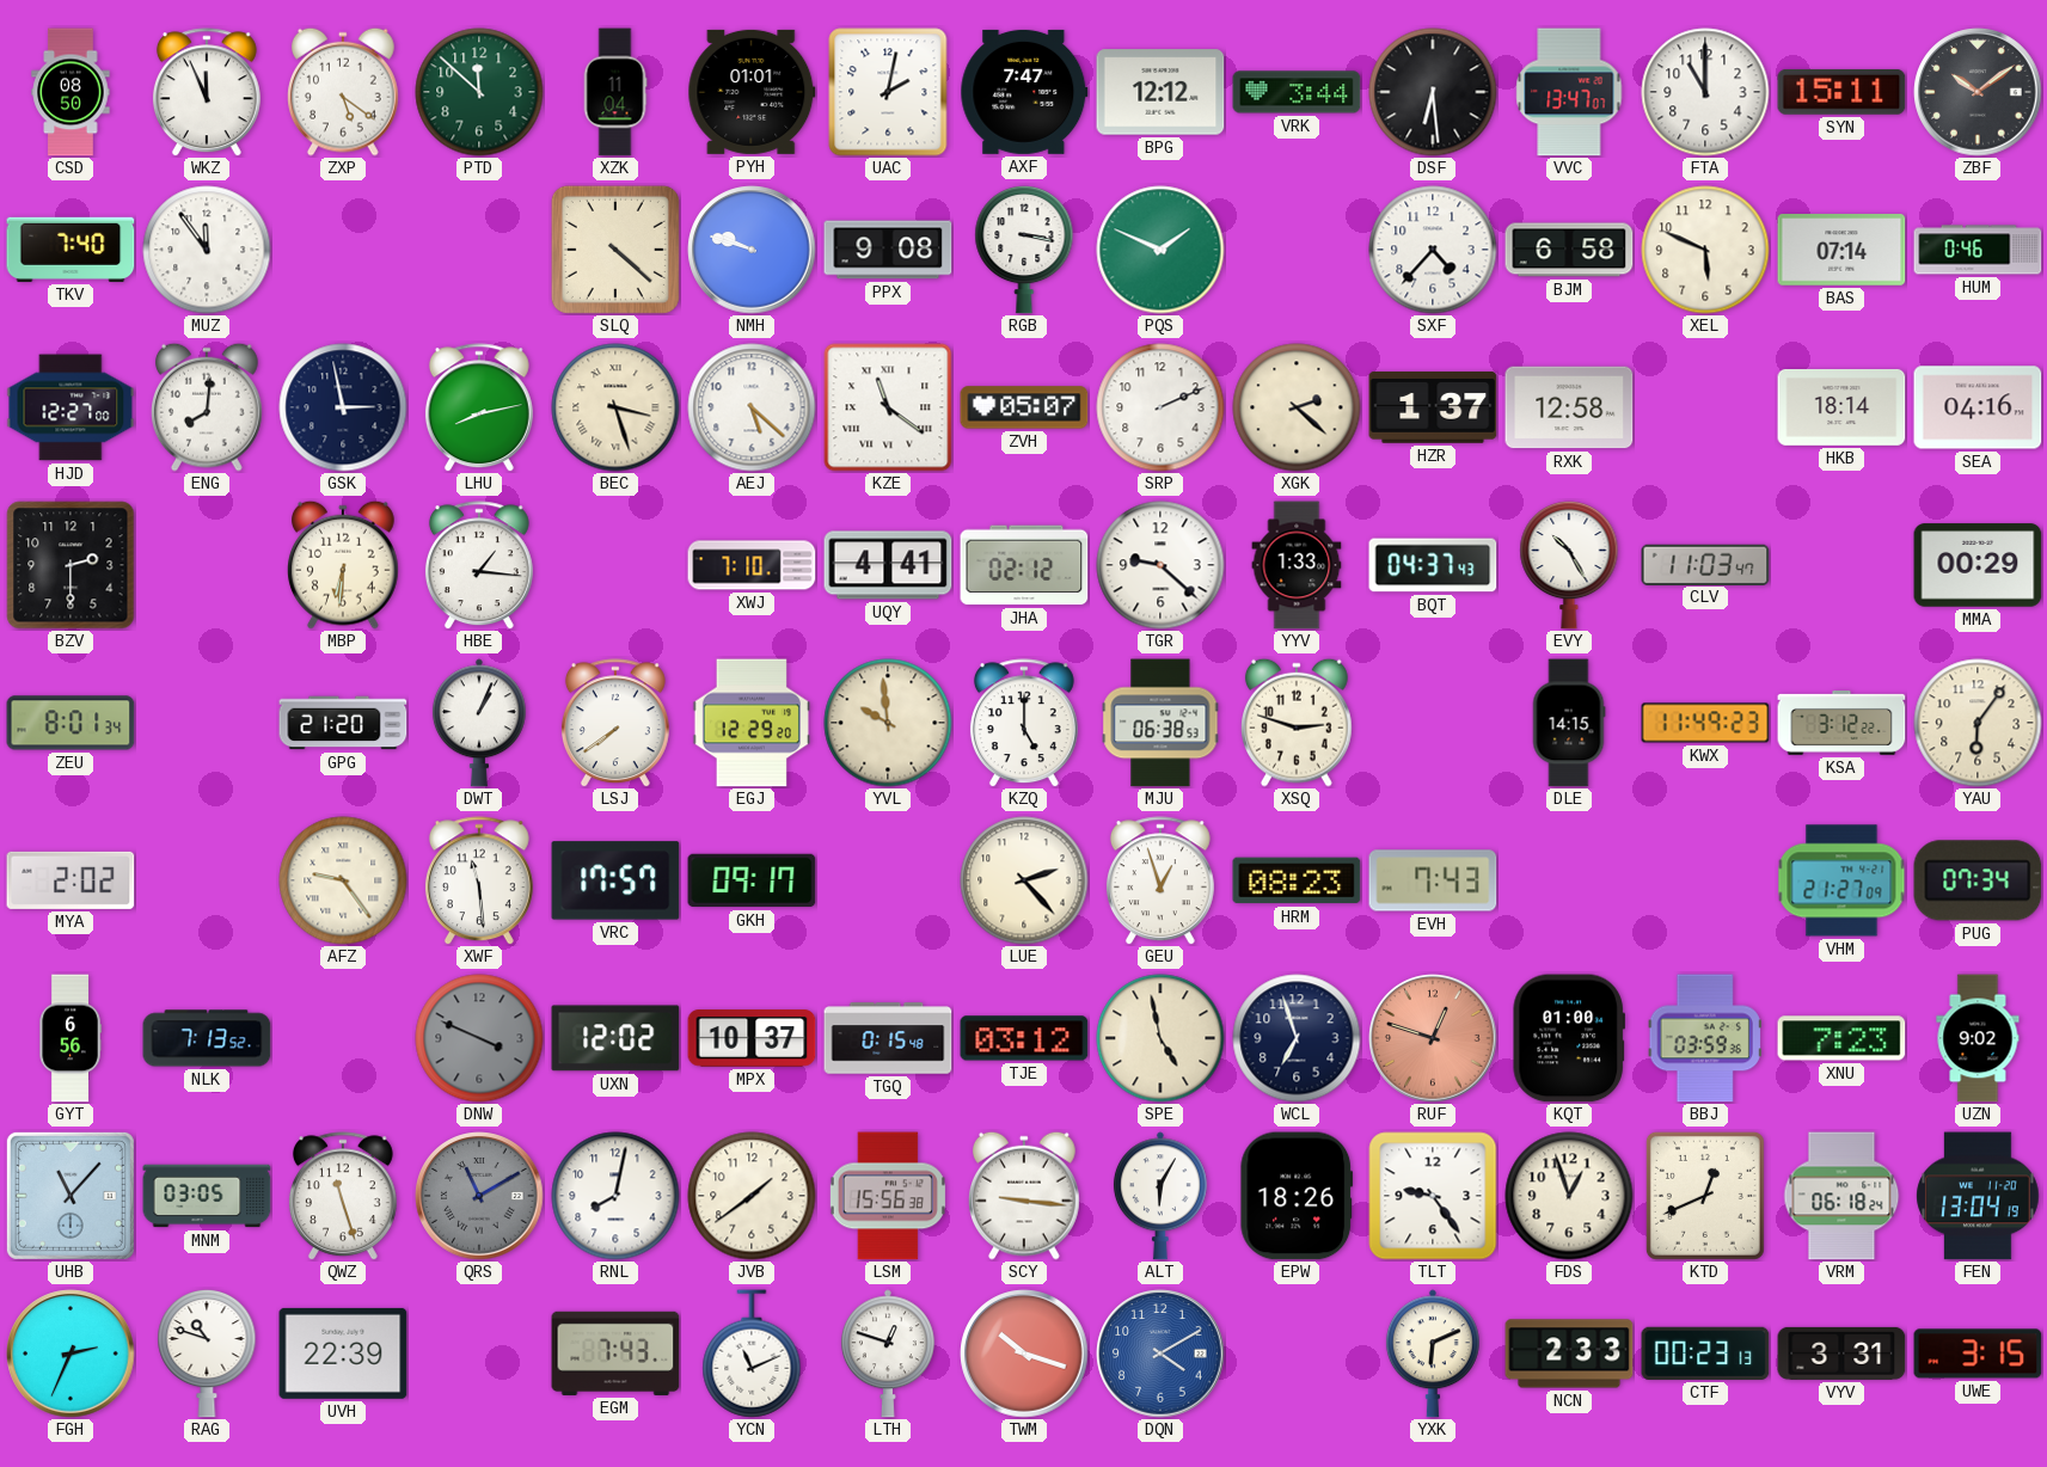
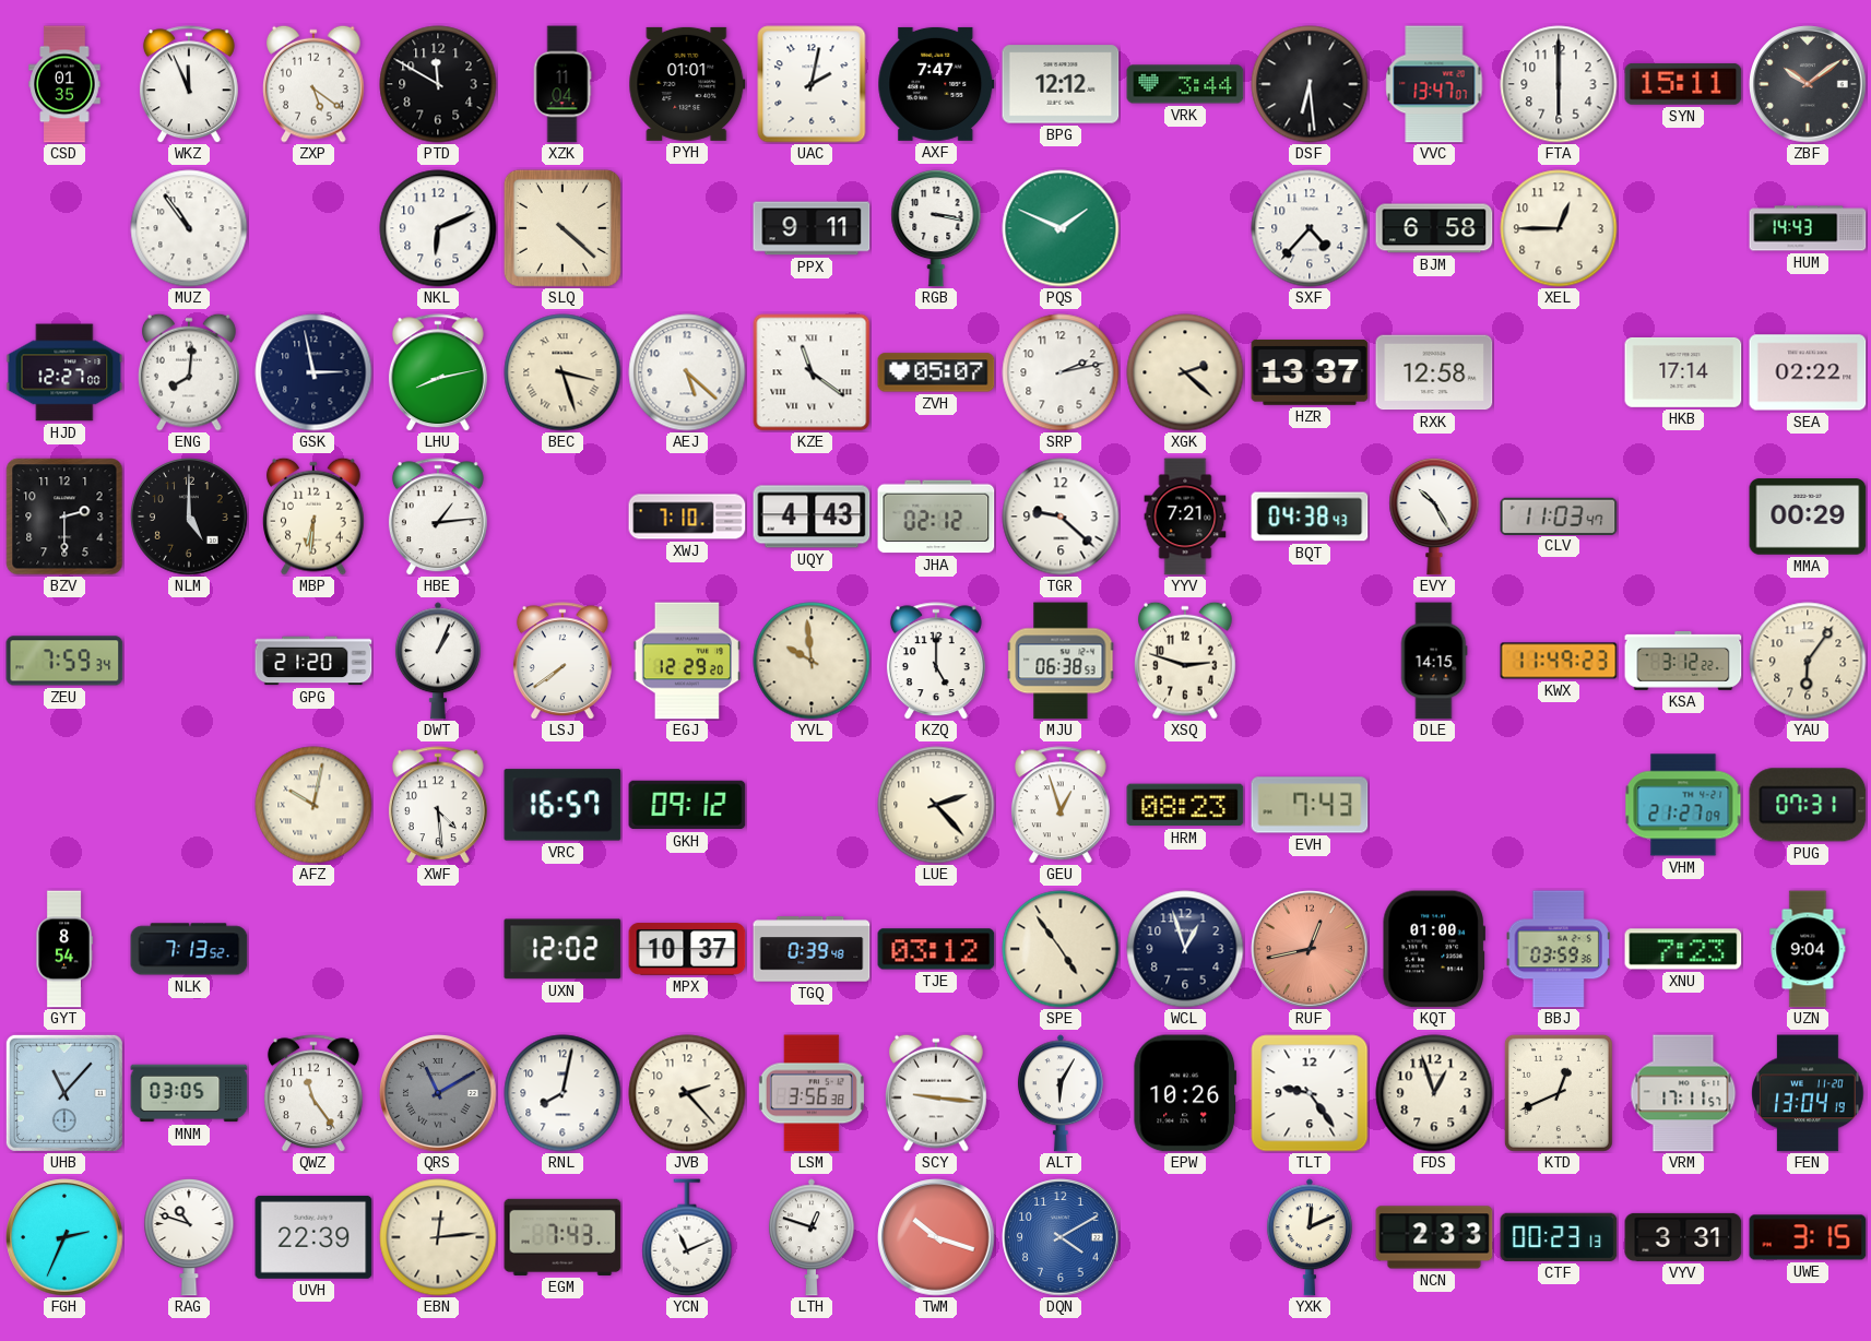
CSD: 08:50 -> 01:35 (64, 84)
PTD: 11:52 -> 11:50 (438, 84)
PTD dial: green -> black (438, 84)
FTA: 11:00 -> 6:00 (1559, 84)
TKV: 7:40 -> none (71, 250)
MUZ: 11:54 -> 10:54 (189, 228)
NKL: none -> 6:11 (438, 228)
NMH: 9:48 -> none (752, 250)
PPX: 9:08 -> 9:11 (812, 228)
XEL: 5:49 -> 12:45 (1559, 228)
BAS: 07:14 -> none (1841, 251)
HUM: 0:46 -> 14:43 (1808, 228)
SRP: 2:11 -> 2:13 (1061, 372)
HZR: 1:37 -> 13:37 (1310, 372)
HKB: 18:14 -> 17:14 (1683, 372)
SEA: 04:16 -> 02:22 (1808, 372)
NLM: none -> 5:00 (189, 517)
HBE: 1:16 -> 1:14 (438, 517)
UQY: 4:41 -> 4:43 (812, 517)
YYV: 1:33 -> 7:21 (1185, 517)
BQT: 04:37 -> 04:38 (1310, 517)
ZEU: 8:01 -> 7:59 (64, 661)
MYA: 2:02 -> none (71, 880)
AFZ: 9:24 -> 10:02 (313, 805)
XWF: 11:29 -> 4:29 (438, 805)
VRC: 17:57 -> 16:57 (563, 805)
GKH: 09:17 -> 09:12 (687, 805)
PUG: 07:34 -> 07:31 (1808, 805)
GYT: 6:56 -> 8:54 (64, 949)
DNW: 3:49 -> none (479, 1038)
TGQ: 0:15 -> 0:39 (812, 949)
SPE: 4:58 -> 4:54 (1061, 949)
WCL: 6:57 -> 12:57 (1185, 949)
RUF: 12:48 -> 12:43 (1310, 949)
UZN: 9:02 -> 9:04 (1808, 949)
QWZ: 11:27 -> 11:24 (313, 1093)
JVB: 1:39 -> 2:23 (687, 1093)
LSM: 15:56 -> 3:56 (812, 1093)
EPW: 18:26 -> 10:26 (1185, 1093)
VRM: 06:18 -> 17:11 (1683, 1093)
EBN: none -> 12:14 (438, 1237)
YXK: 6:11 -> 12:11 (1310, 1237)
